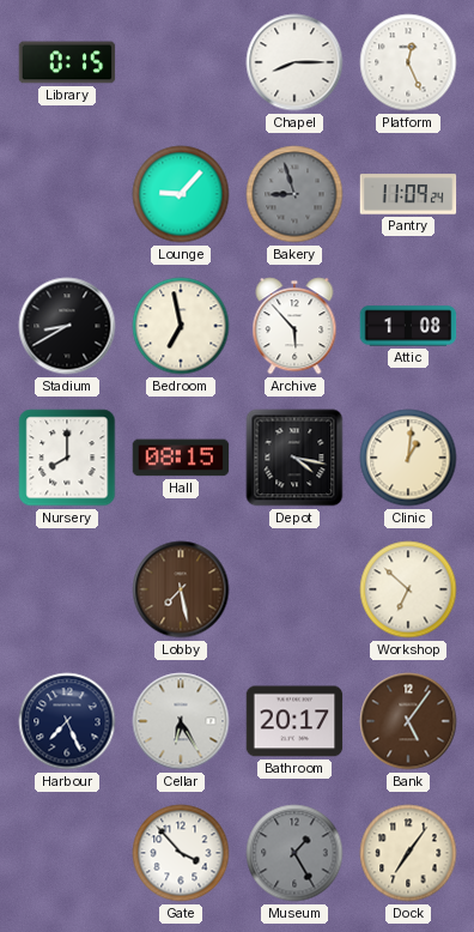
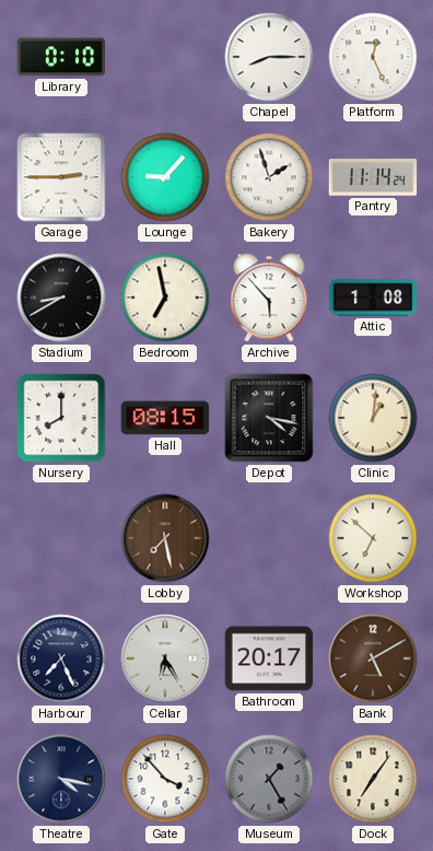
Library: 0:15 -> 0:10 (61, 57)
Garage: none -> 2:45 (61, 177)
Bakery: 8:57 -> 1:57 (269, 177)
Bakery dial: grey -> white (269, 177)
Pantry: 11:09 -> 11:14 (373, 177)
Bank: 5:06 -> 5:10 (373, 658)
Theatre: none -> 4:17 (61, 779)
